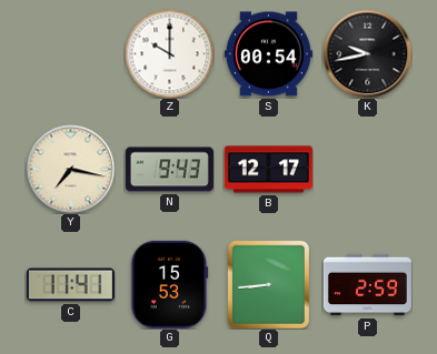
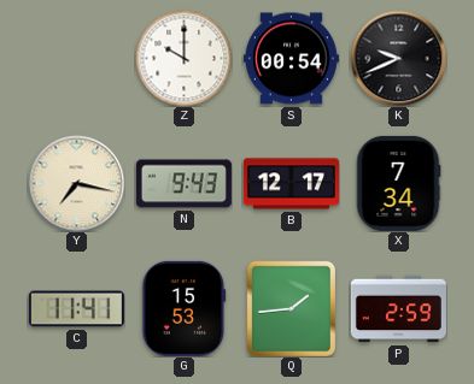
K: 9:43 -> 9:41 (398, 58)
X: none -> 7:34 (398, 183)
Q: 8:44 -> 1:44 (291, 308)
